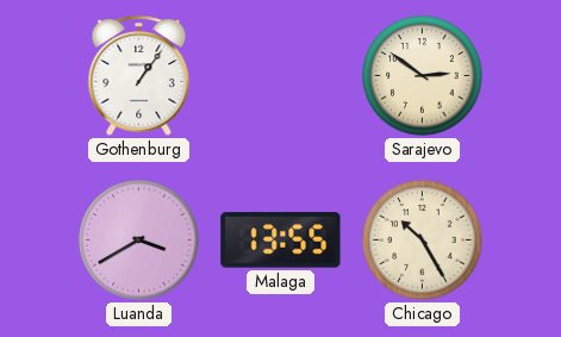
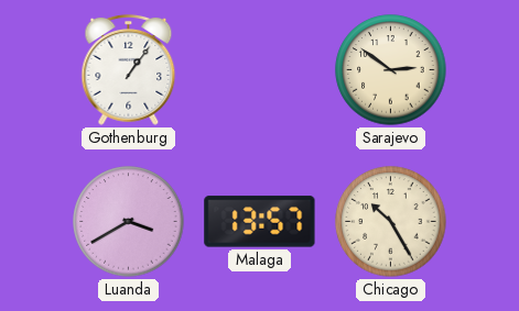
Malaga: 13:55 -> 13:57 (260, 222)
